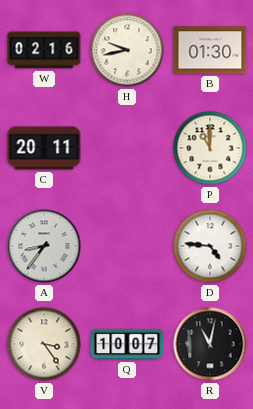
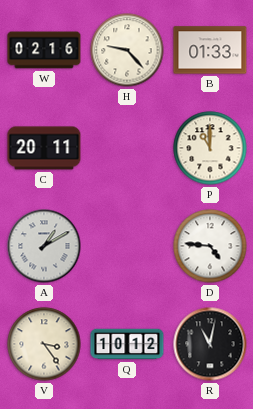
H: 9:43 -> 9:23 (127, 50)
B: 01:30 -> 01:33 (210, 50)
A: 8:36 -> 1:10 (44, 246)
Q: 10:07 -> 10:12 (127, 344)
